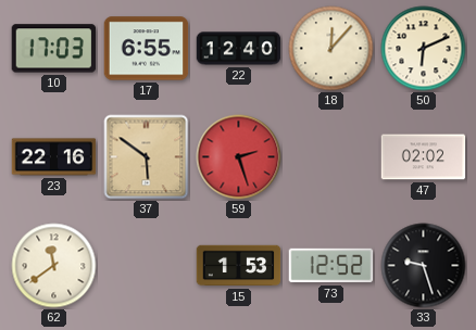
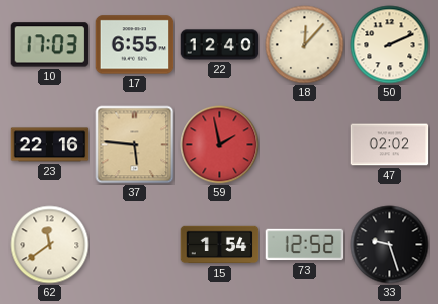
50: 6:11 -> 2:11 (390, 45)
37: 5:51 -> 5:46 (135, 145)
59: 2:27 -> 1:58 (220, 145)
15: 1:53 -> 1:54 (220, 245)
